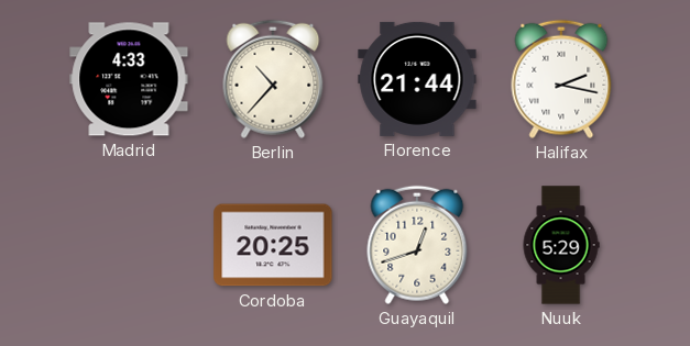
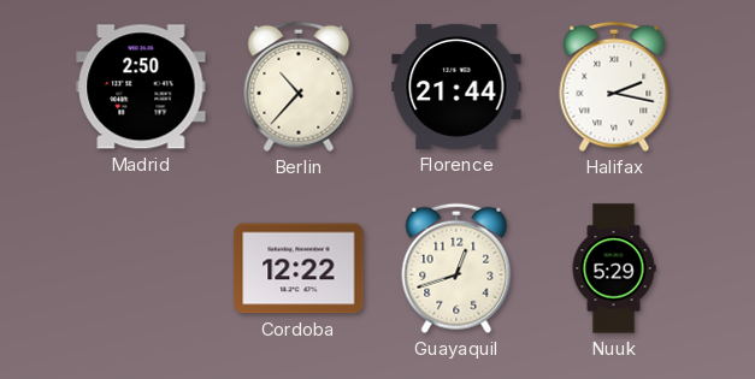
Madrid: 4:33 -> 2:50 (141, 87)
Cordoba: 20:25 -> 12:22 (299, 268)
